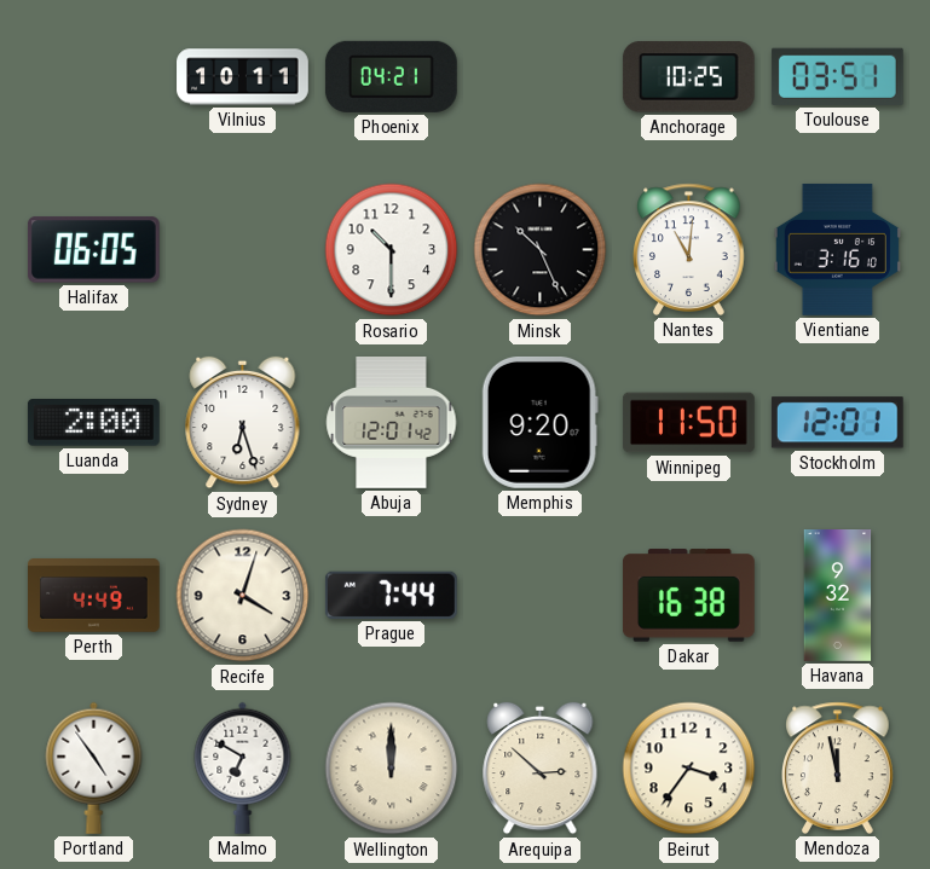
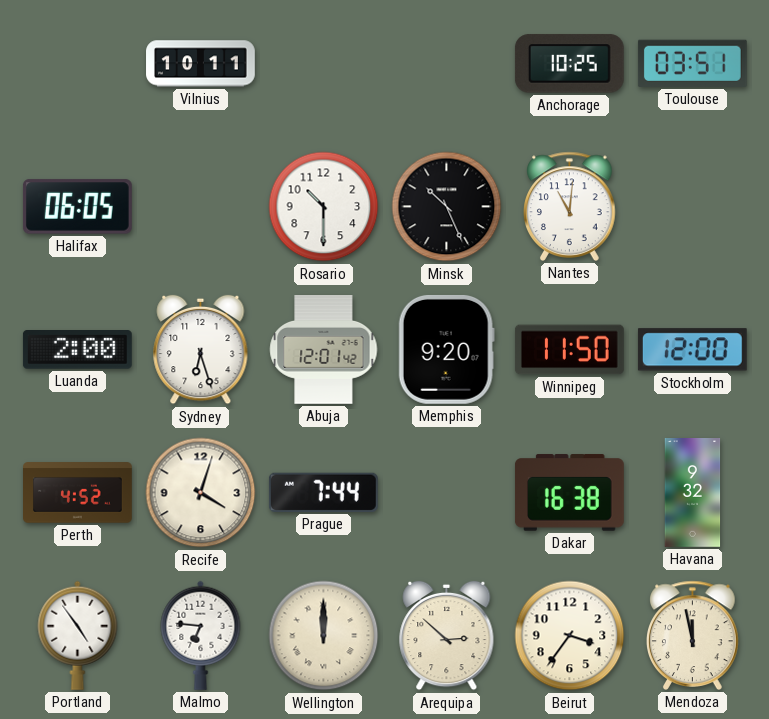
Phoenix: 04:21 -> none (391, 76)
Vientiane: 3:16 -> none (837, 249)
Stockholm: 12:01 -> 12:00 (692, 350)
Perth: 4:49 -> 4:52 (78, 493)
Malmo: 6:50 -> 6:46 (201, 635)
